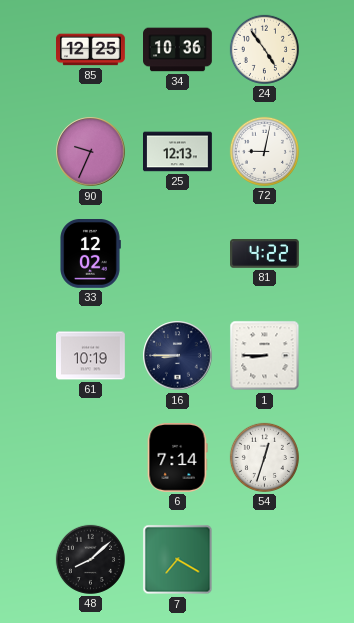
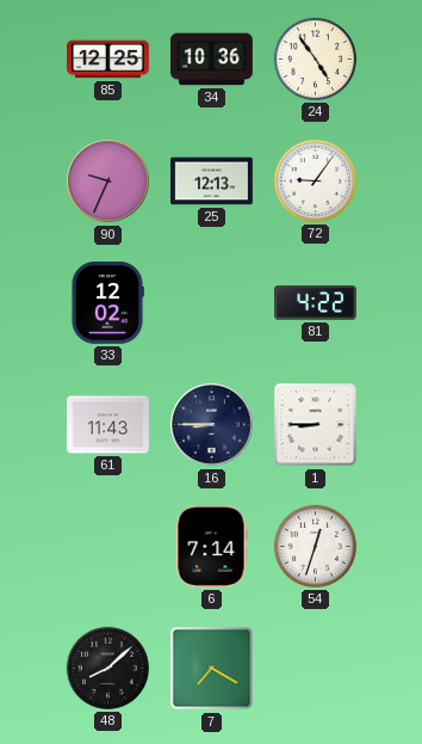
72: 9:02 -> 9:06 (315, 180)
61: 10:19 -> 11:43 (108, 425)
